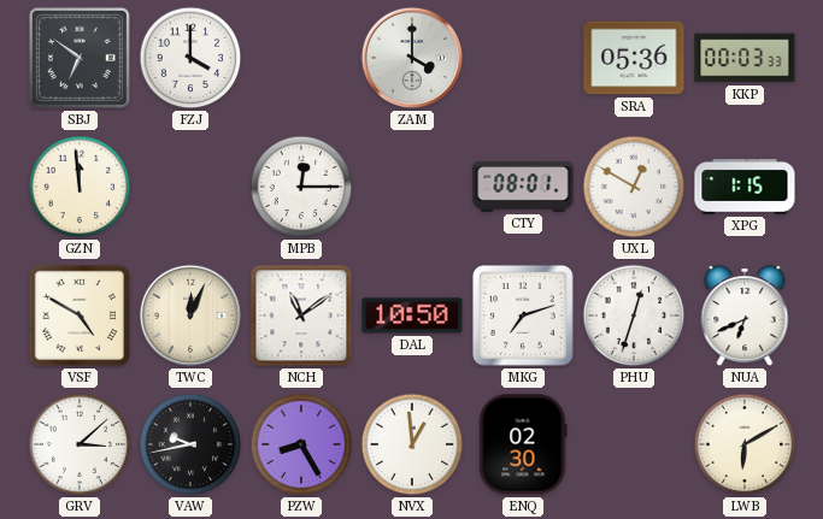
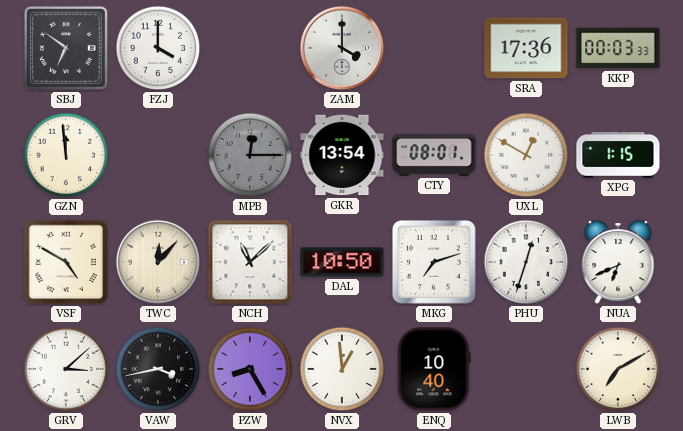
SRA: 05:36 -> 17:36 (526, 48)
MPB dial: white -> grey (250, 155)
GKR: none -> 13:54 (342, 155)
TWC: 12:04 -> 12:07 (158, 262)
NCH: 11:09 -> 11:08 (250, 262)
VAW: 9:43 -> 3:43 (158, 369)
ENQ: 02:30 -> 10:40 (434, 369)
LWB: 6:10 -> 7:10 (618, 369)
